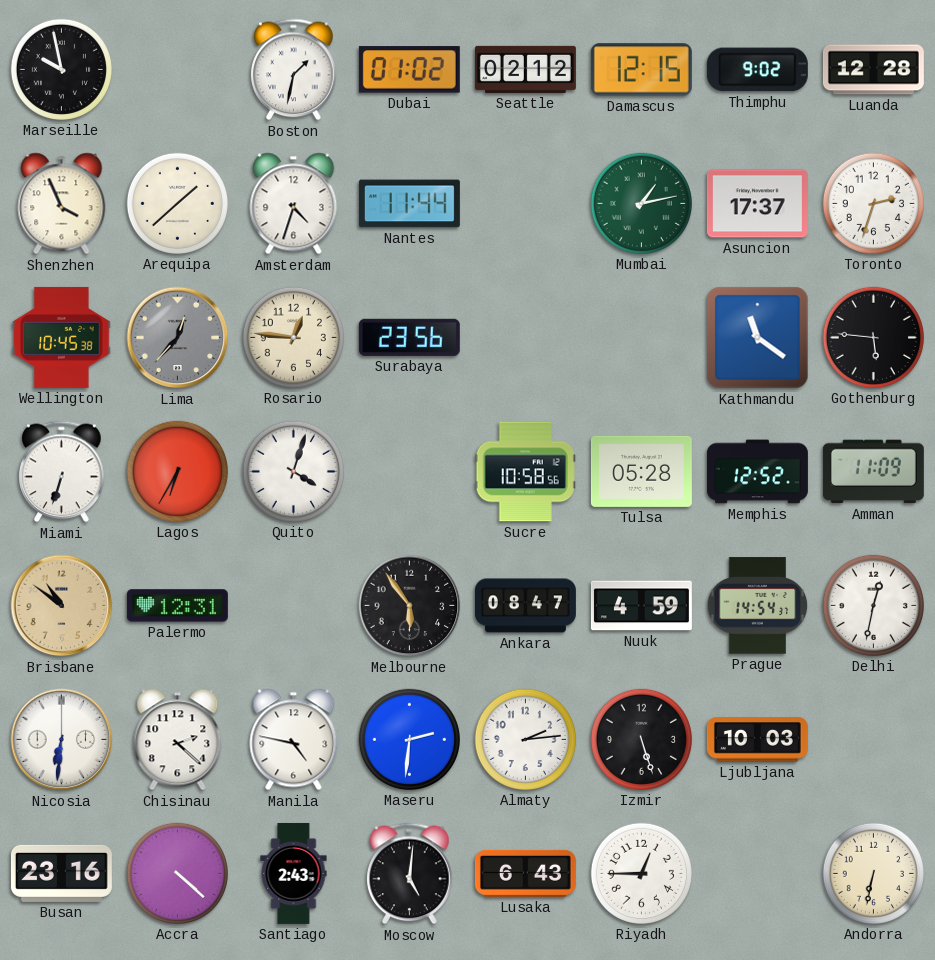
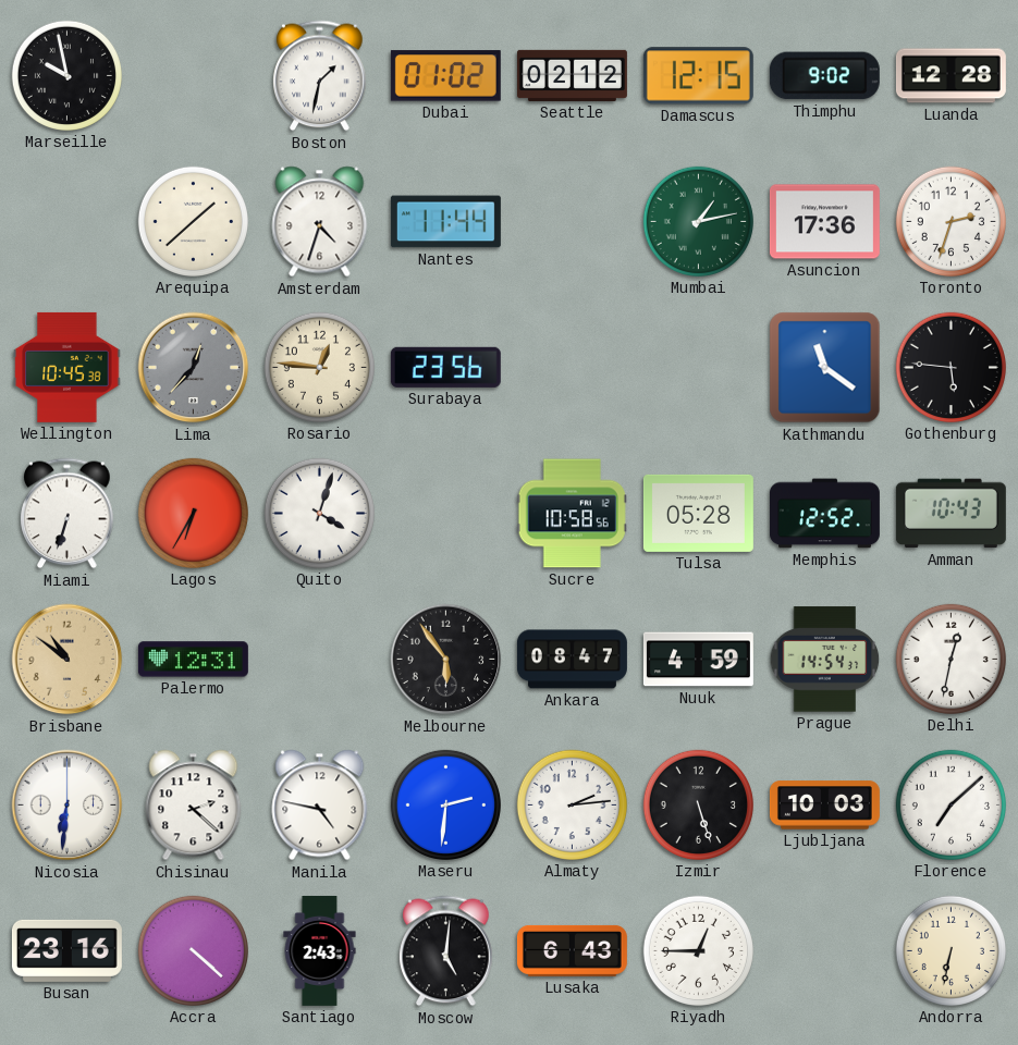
Shenzhen: 3:56 -> none (62, 204)
Asuncion: 17:37 -> 17:36 (824, 222)
Amman: 11:09 -> 10:43 (950, 514)
Florence: none -> 7:08 (950, 804)
